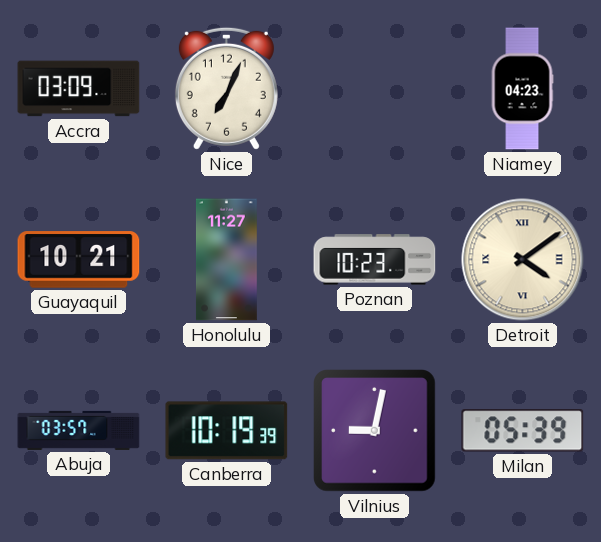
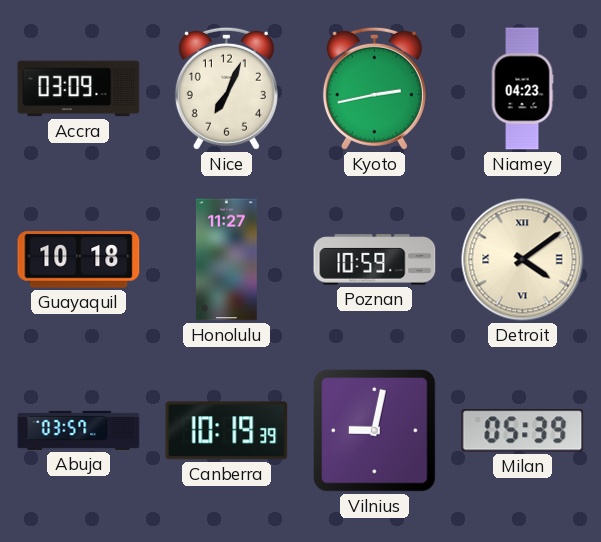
Kyoto: none -> 2:43 (374, 88)
Guayaquil: 10:21 -> 10:18 (79, 260)
Poznan: 10:23 -> 10:59 (375, 260)
